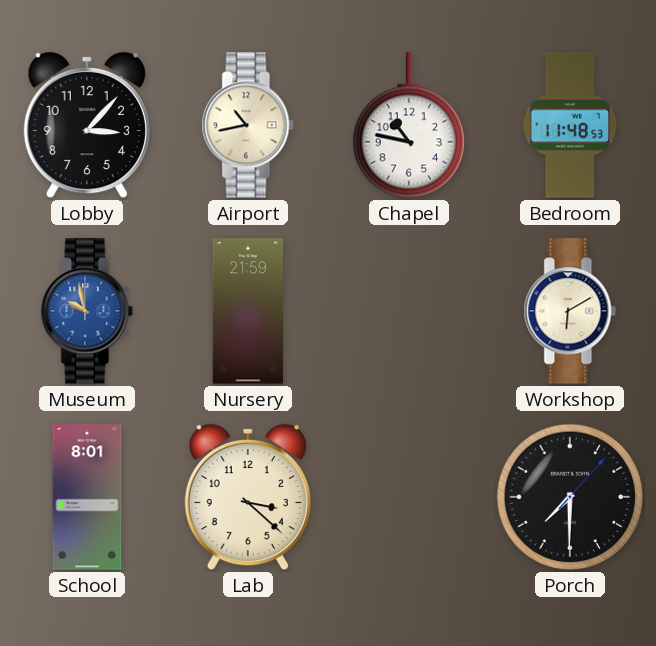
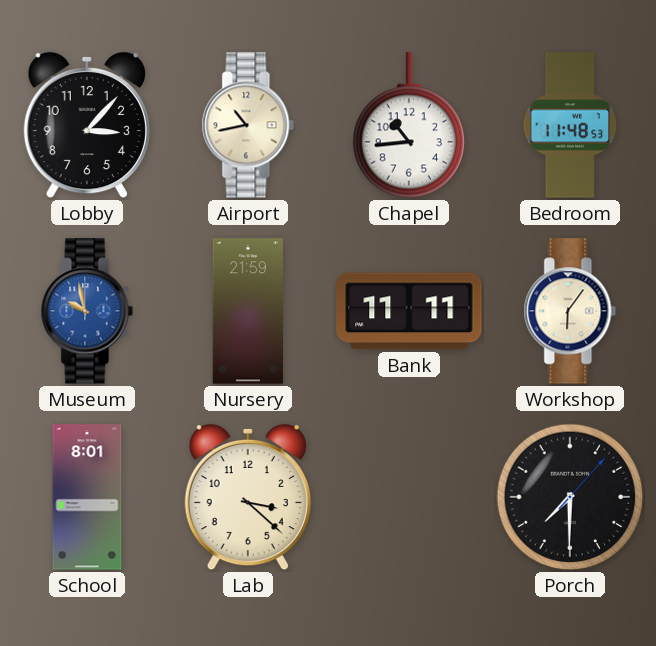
Chapel: 10:47 -> 10:44 (409, 125)
Bank: none -> 11:11 (409, 311)
Workshop: 6:10 -> 6:06 (570, 311)
